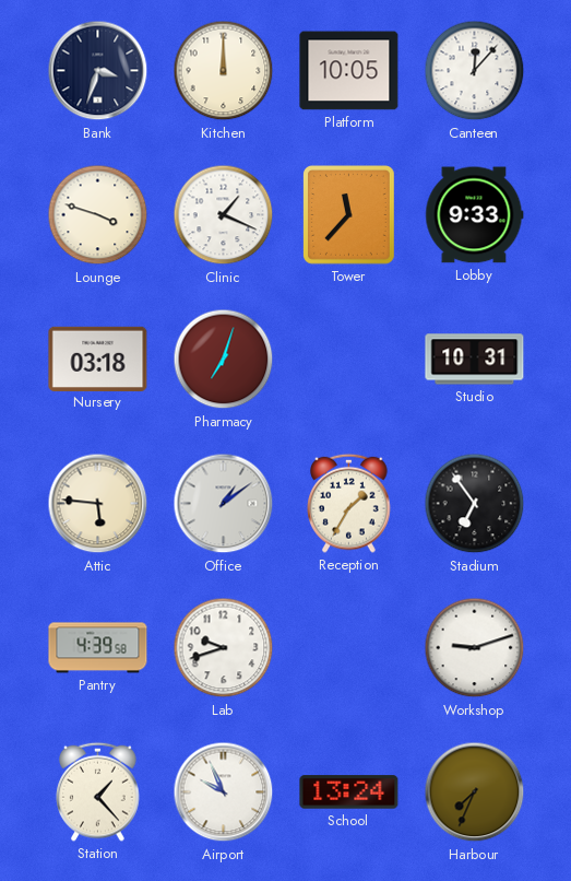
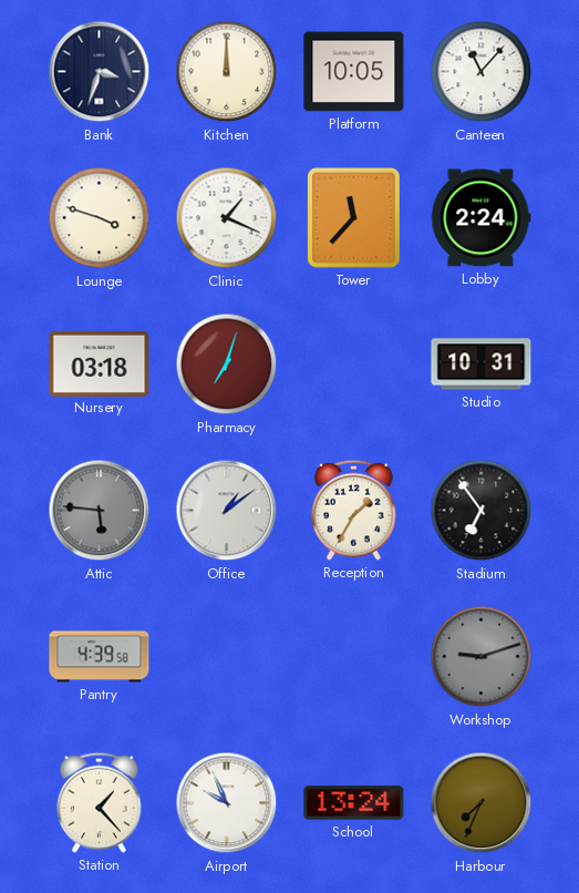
Canteen: 12:07 -> 11:07 (482, 72)
Lobby: 9:33 -> 2:24 (482, 218)
Attic dial: cream -> grey (100, 511)
Lab: 9:42 -> none (224, 648)
Workshop dial: white -> grey (482, 657)
